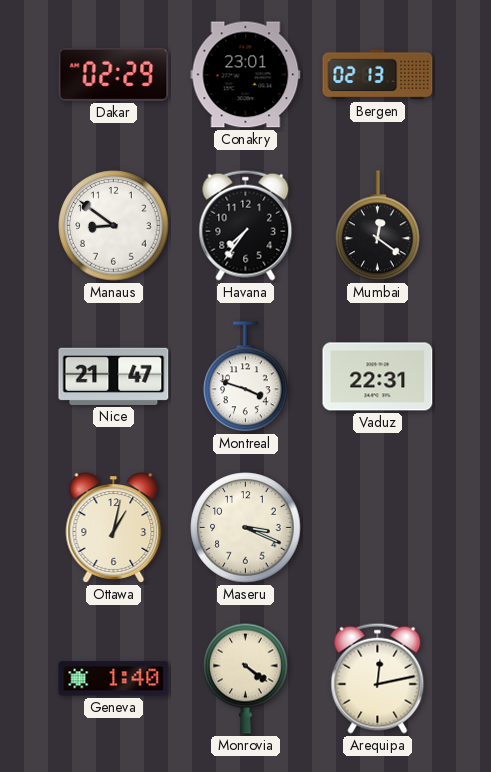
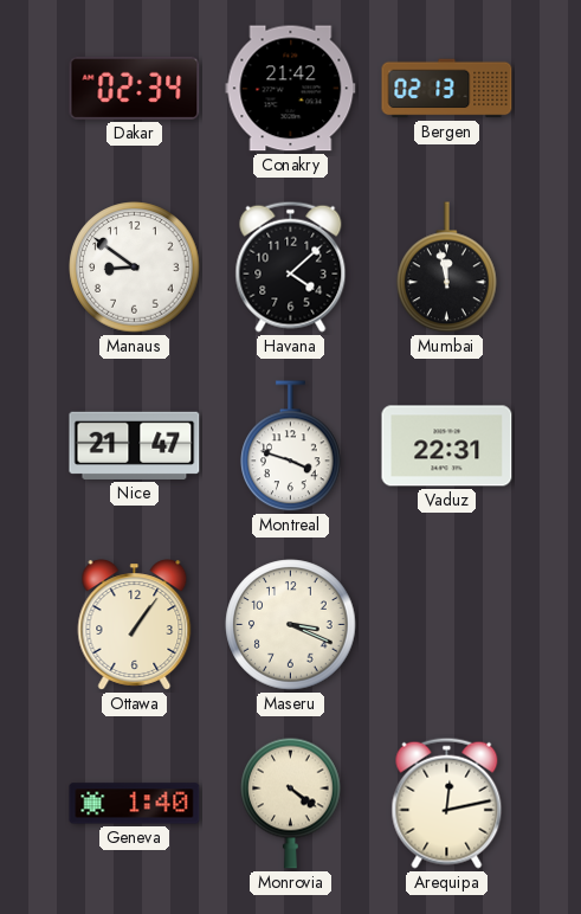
Dakar: 02:29 -> 02:34 (135, 88)
Conakry: 23:01 -> 21:42 (291, 89)
Havana: 7:36 -> 4:08 (291, 266)
Mumbai: 12:21 -> 11:58 (447, 268)
Ottawa: 1:02 -> 1:06 (135, 625)
